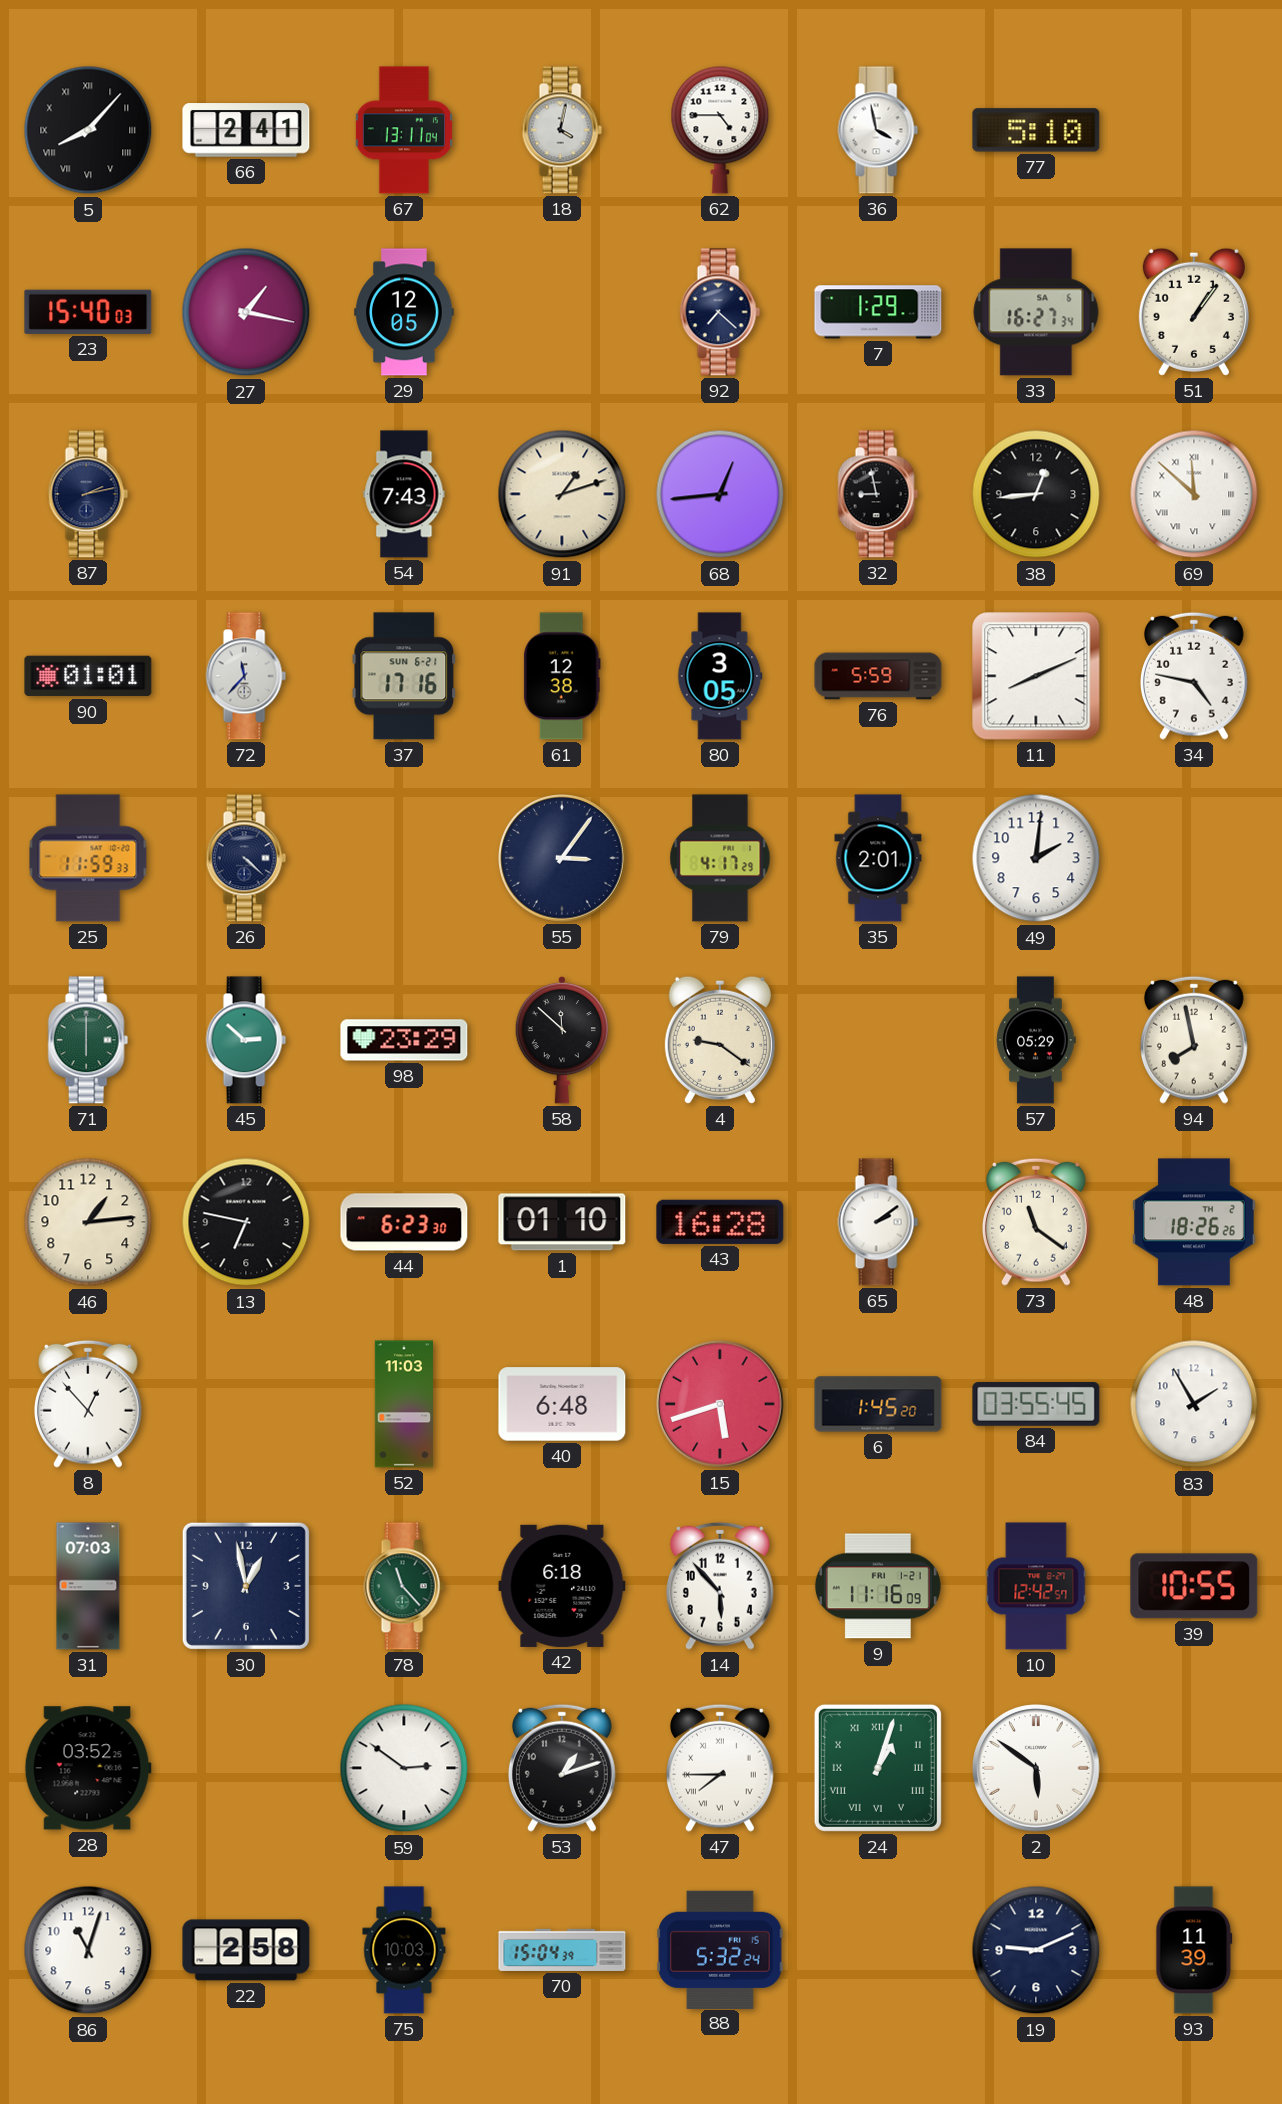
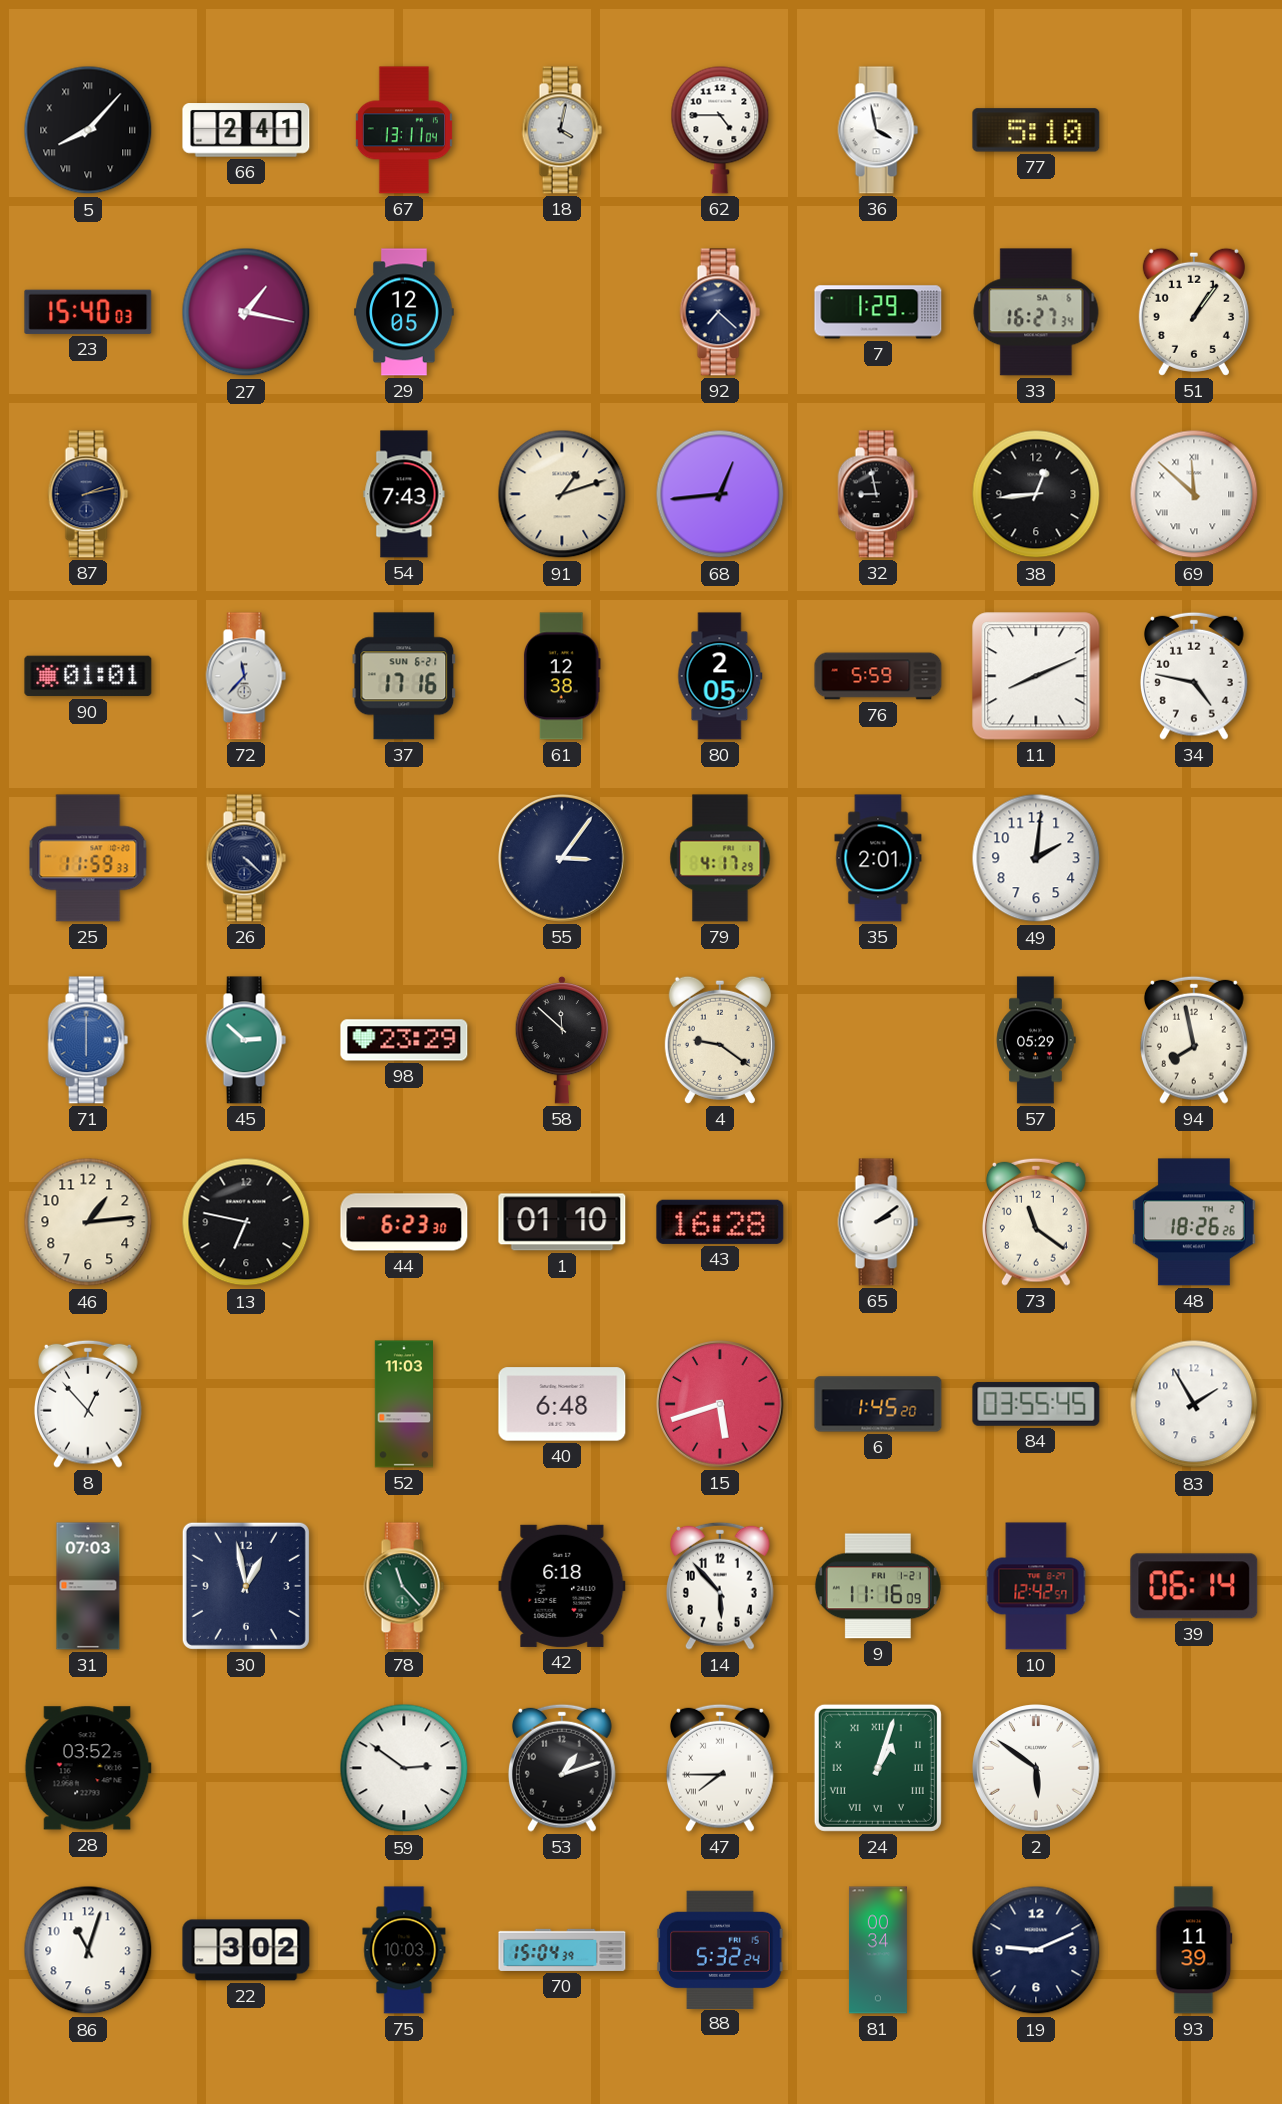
80: 3:05 -> 2:05 (720, 676)
71 dial: green -> blue (88, 1040)
39: 10:55 -> 06:14 (1194, 1586)
22: 2:58 -> 3:02 (246, 1950)
81: none -> 00:34 (878, 1950)
